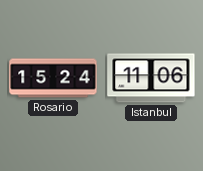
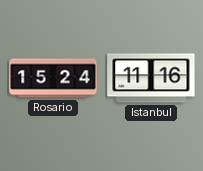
Istanbul: 11:06 -> 11:16 (151, 78)
